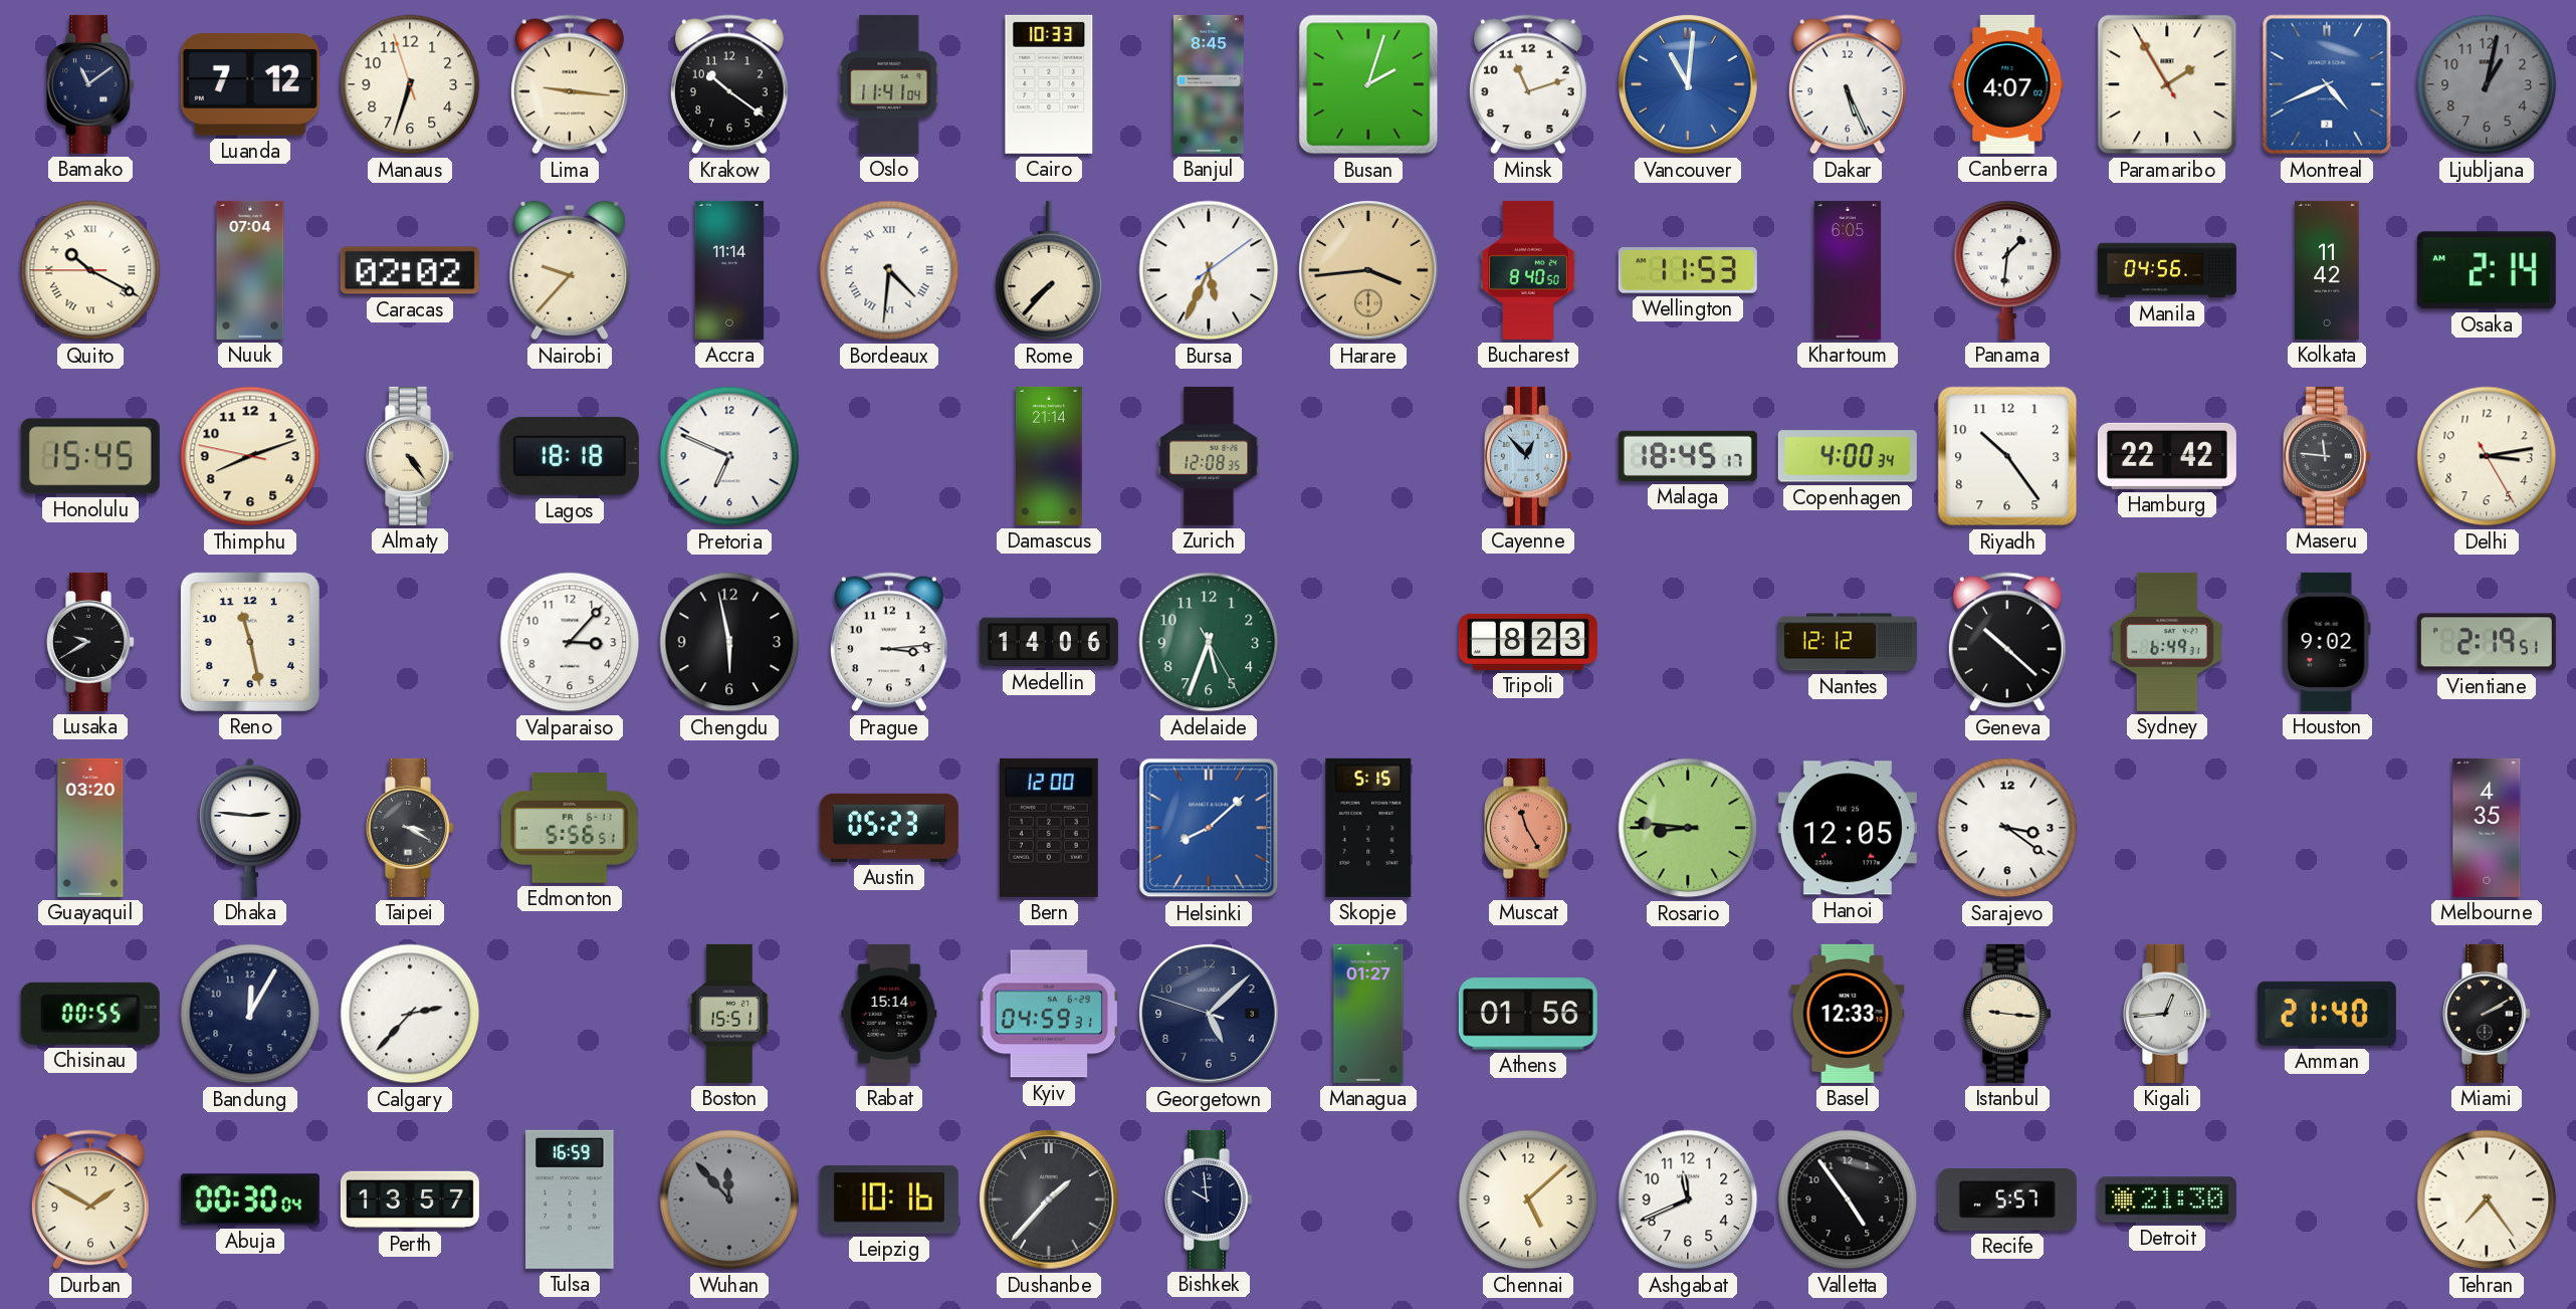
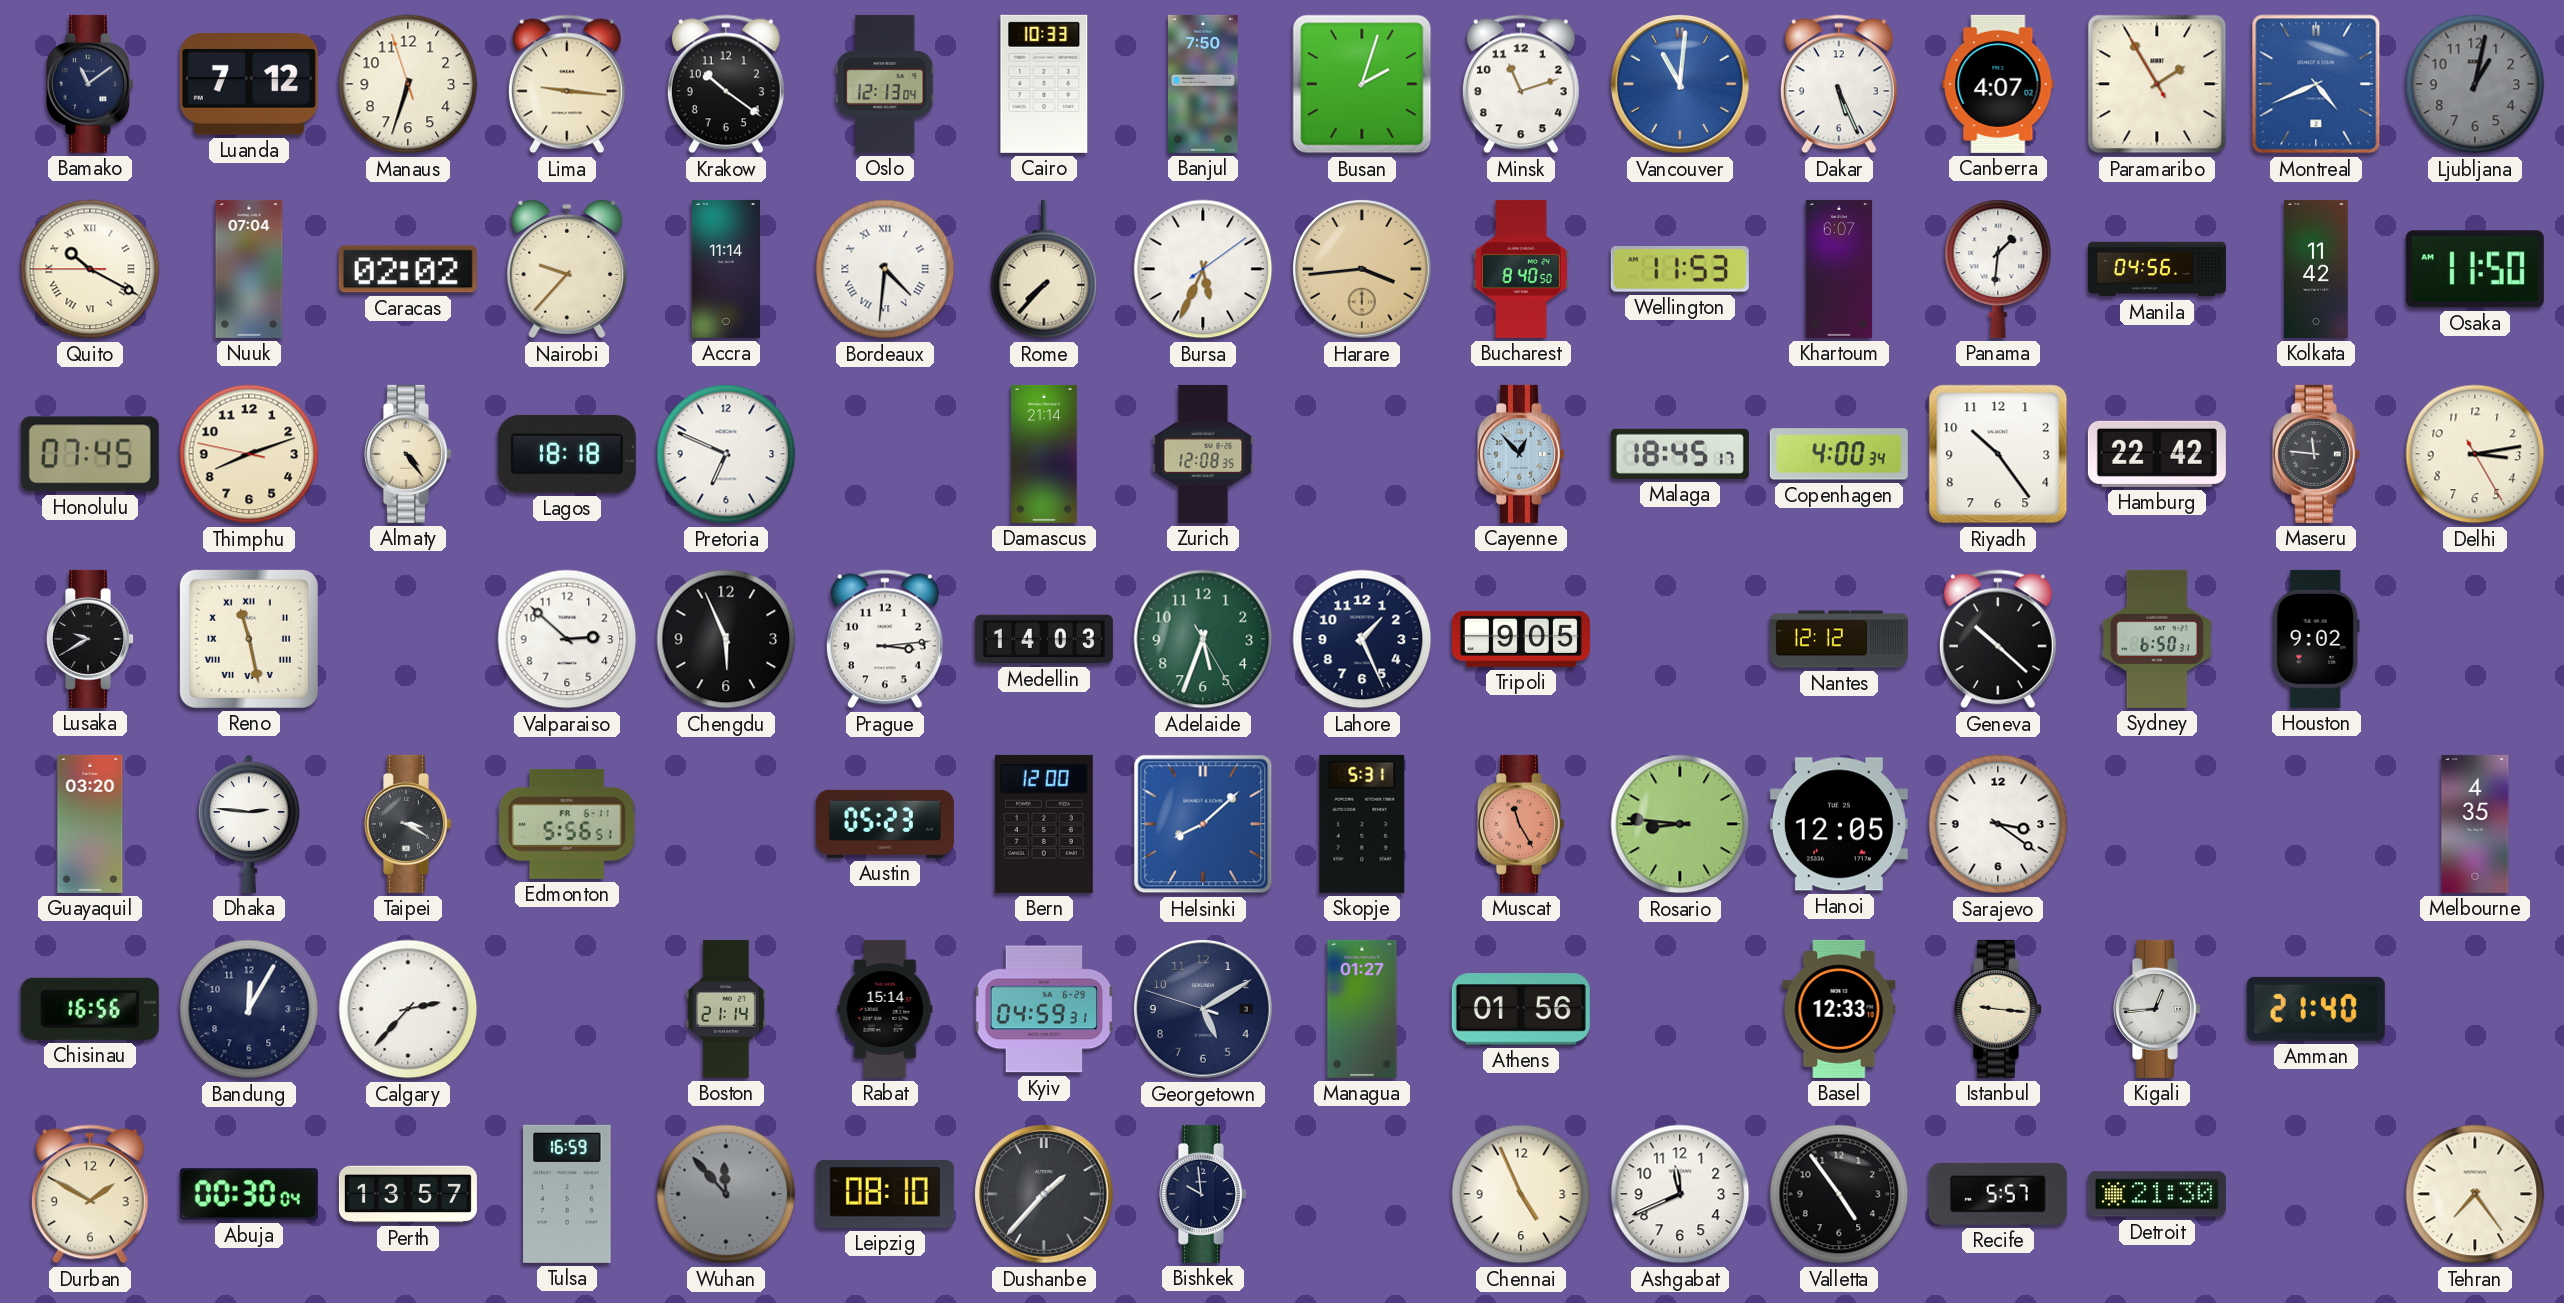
Oslo: 11:41 -> 12:13 (885, 84)
Banjul: 8:45 -> 7:50 (1203, 84)
Khartoum: 6:05 -> 6:07 (1839, 269)
Osaka: 2:14 -> 11:50 (2475, 269)
Honolulu: 15:45 -> 07:45 (90, 454)
Reno numerals: Arabic -> Roman (249, 639)
Valparaiso: 3:07 -> 2:52 (567, 639)
Chengdu: 5:58 -> 5:56 (726, 639)
Medellin: 14:06 -> 14:03 (1044, 639)
Lahore: none -> 1:26 (1362, 639)
Tripoli: 8:23 -> 9:05 (1521, 639)
Sydney: 6:49 -> 6:50 (2157, 639)
Vientiane: 2:19 -> none (2487, 642)
Skopje: 5:15 -> 5:31 (1362, 824)
Chisinau: 00:55 -> 16:56 (90, 1009)
Boston: 15:51 -> 21:14 (726, 1009)
Georgetown: 5:07 -> 5:09 (1204, 1010)
Miami: 2:10 -> none (2488, 1014)
Leipzig: 10:16 -> 08:10 (885, 1194)
Chennai: 5:08 -> 4:56 (1521, 1194)
